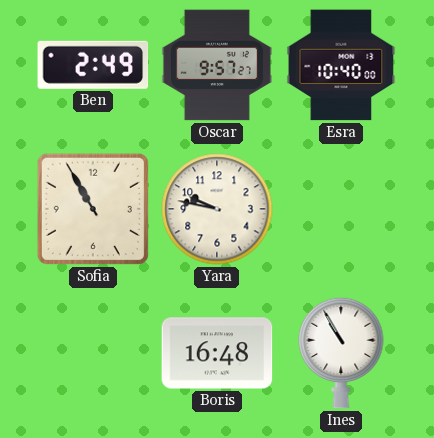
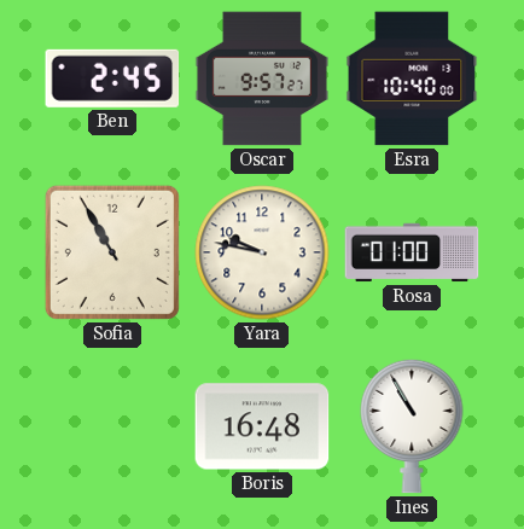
Ben: 2:49 -> 2:45 (112, 79)
Rosa: none -> 01:00 (412, 252)
